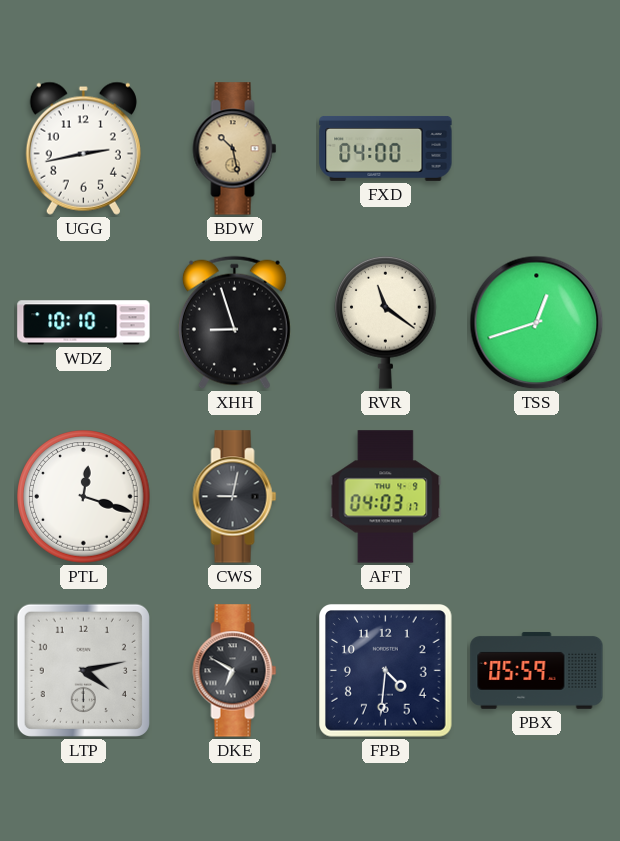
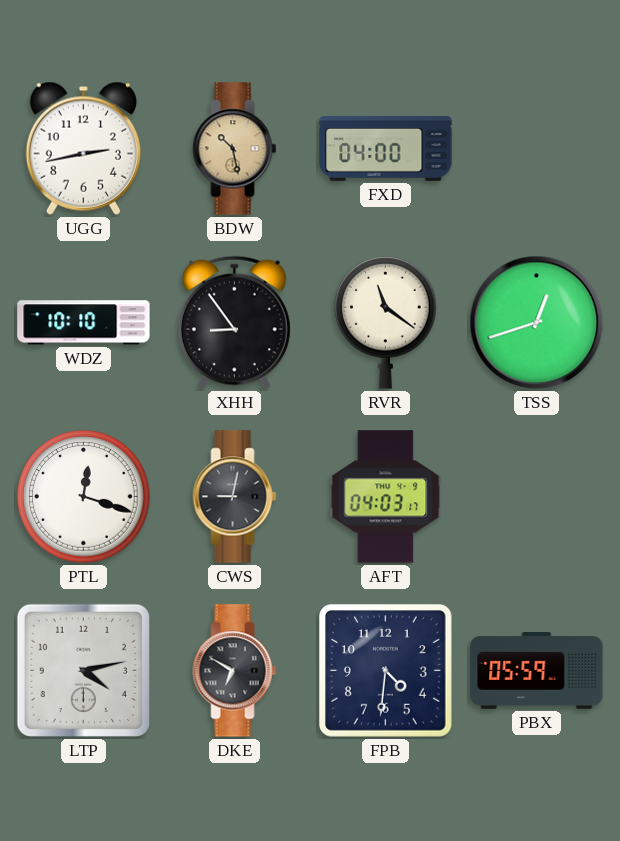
XHH: 8:57 -> 8:54 (234, 323)
